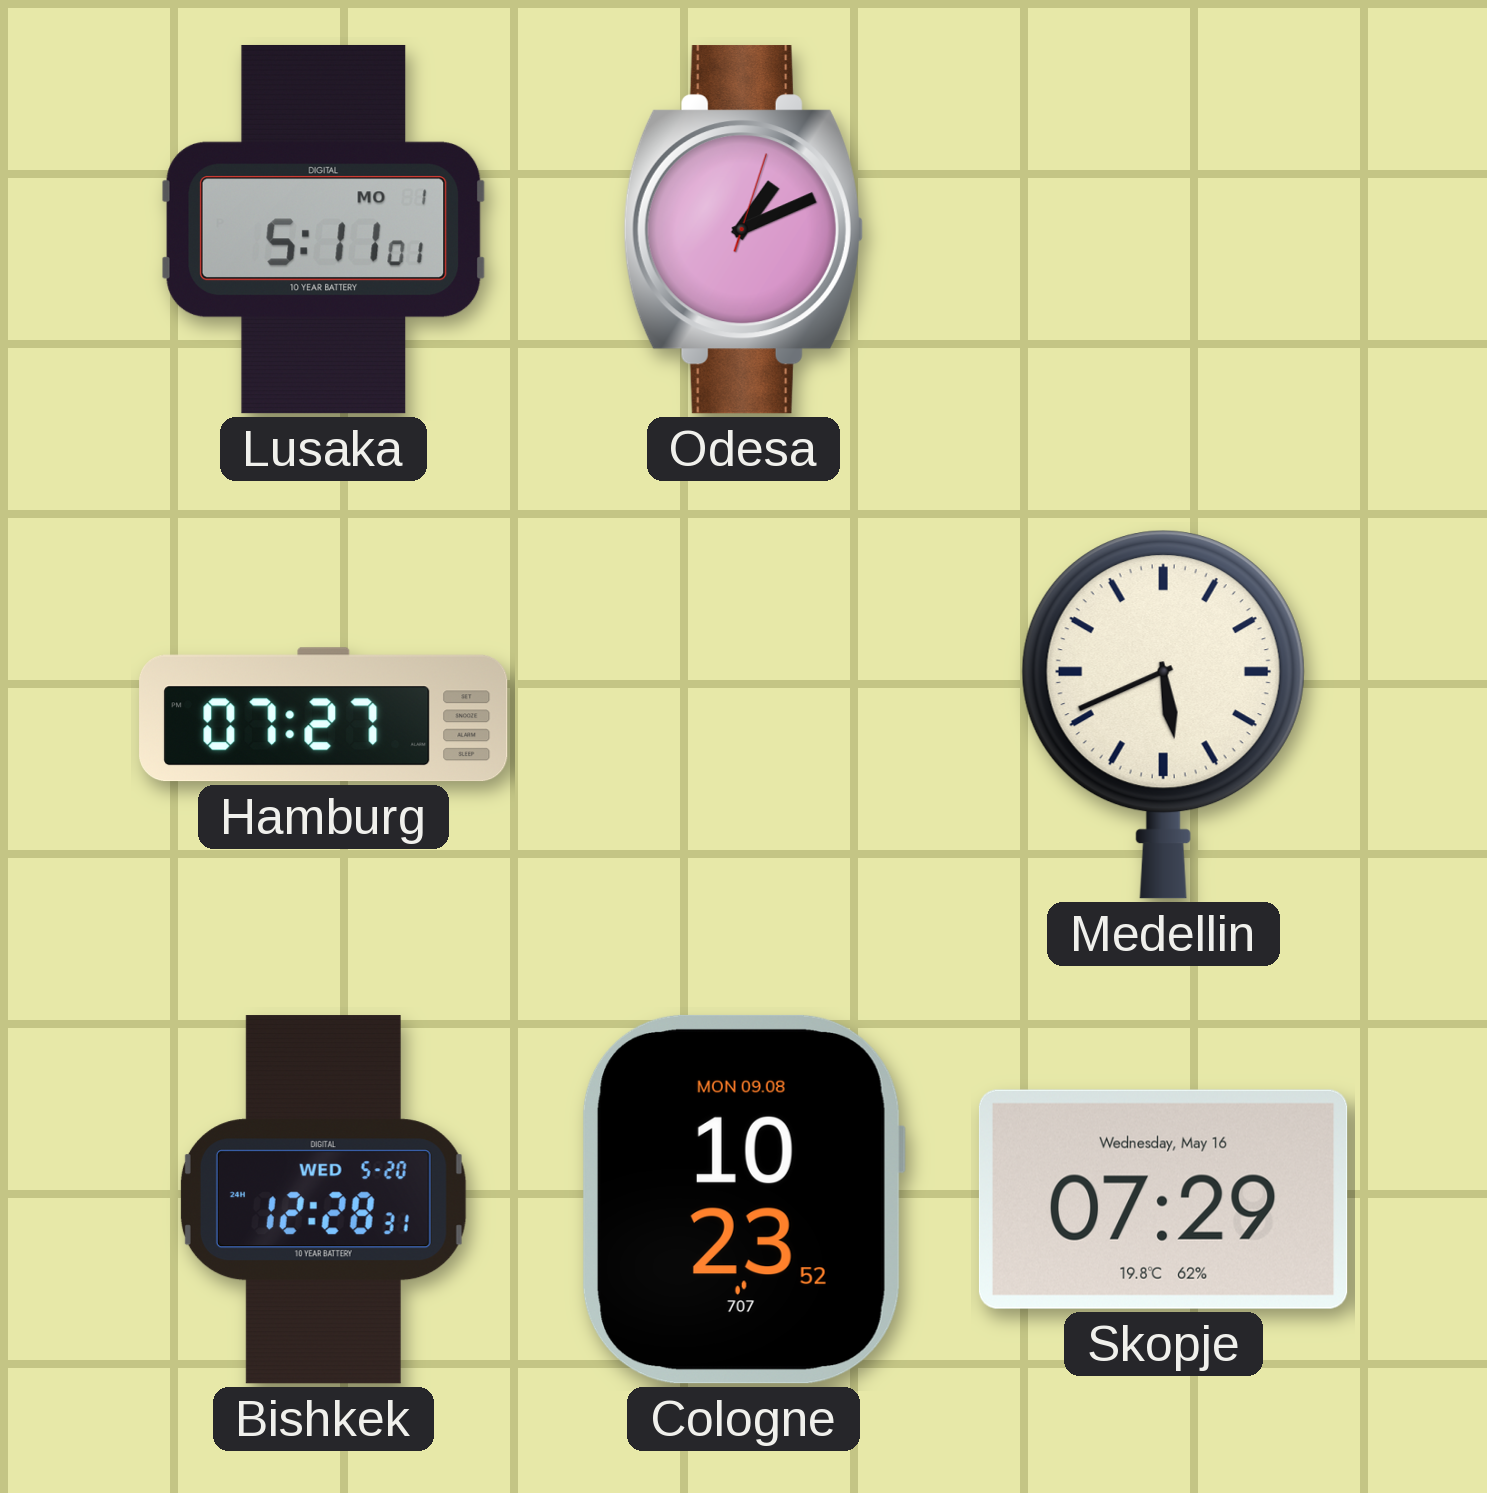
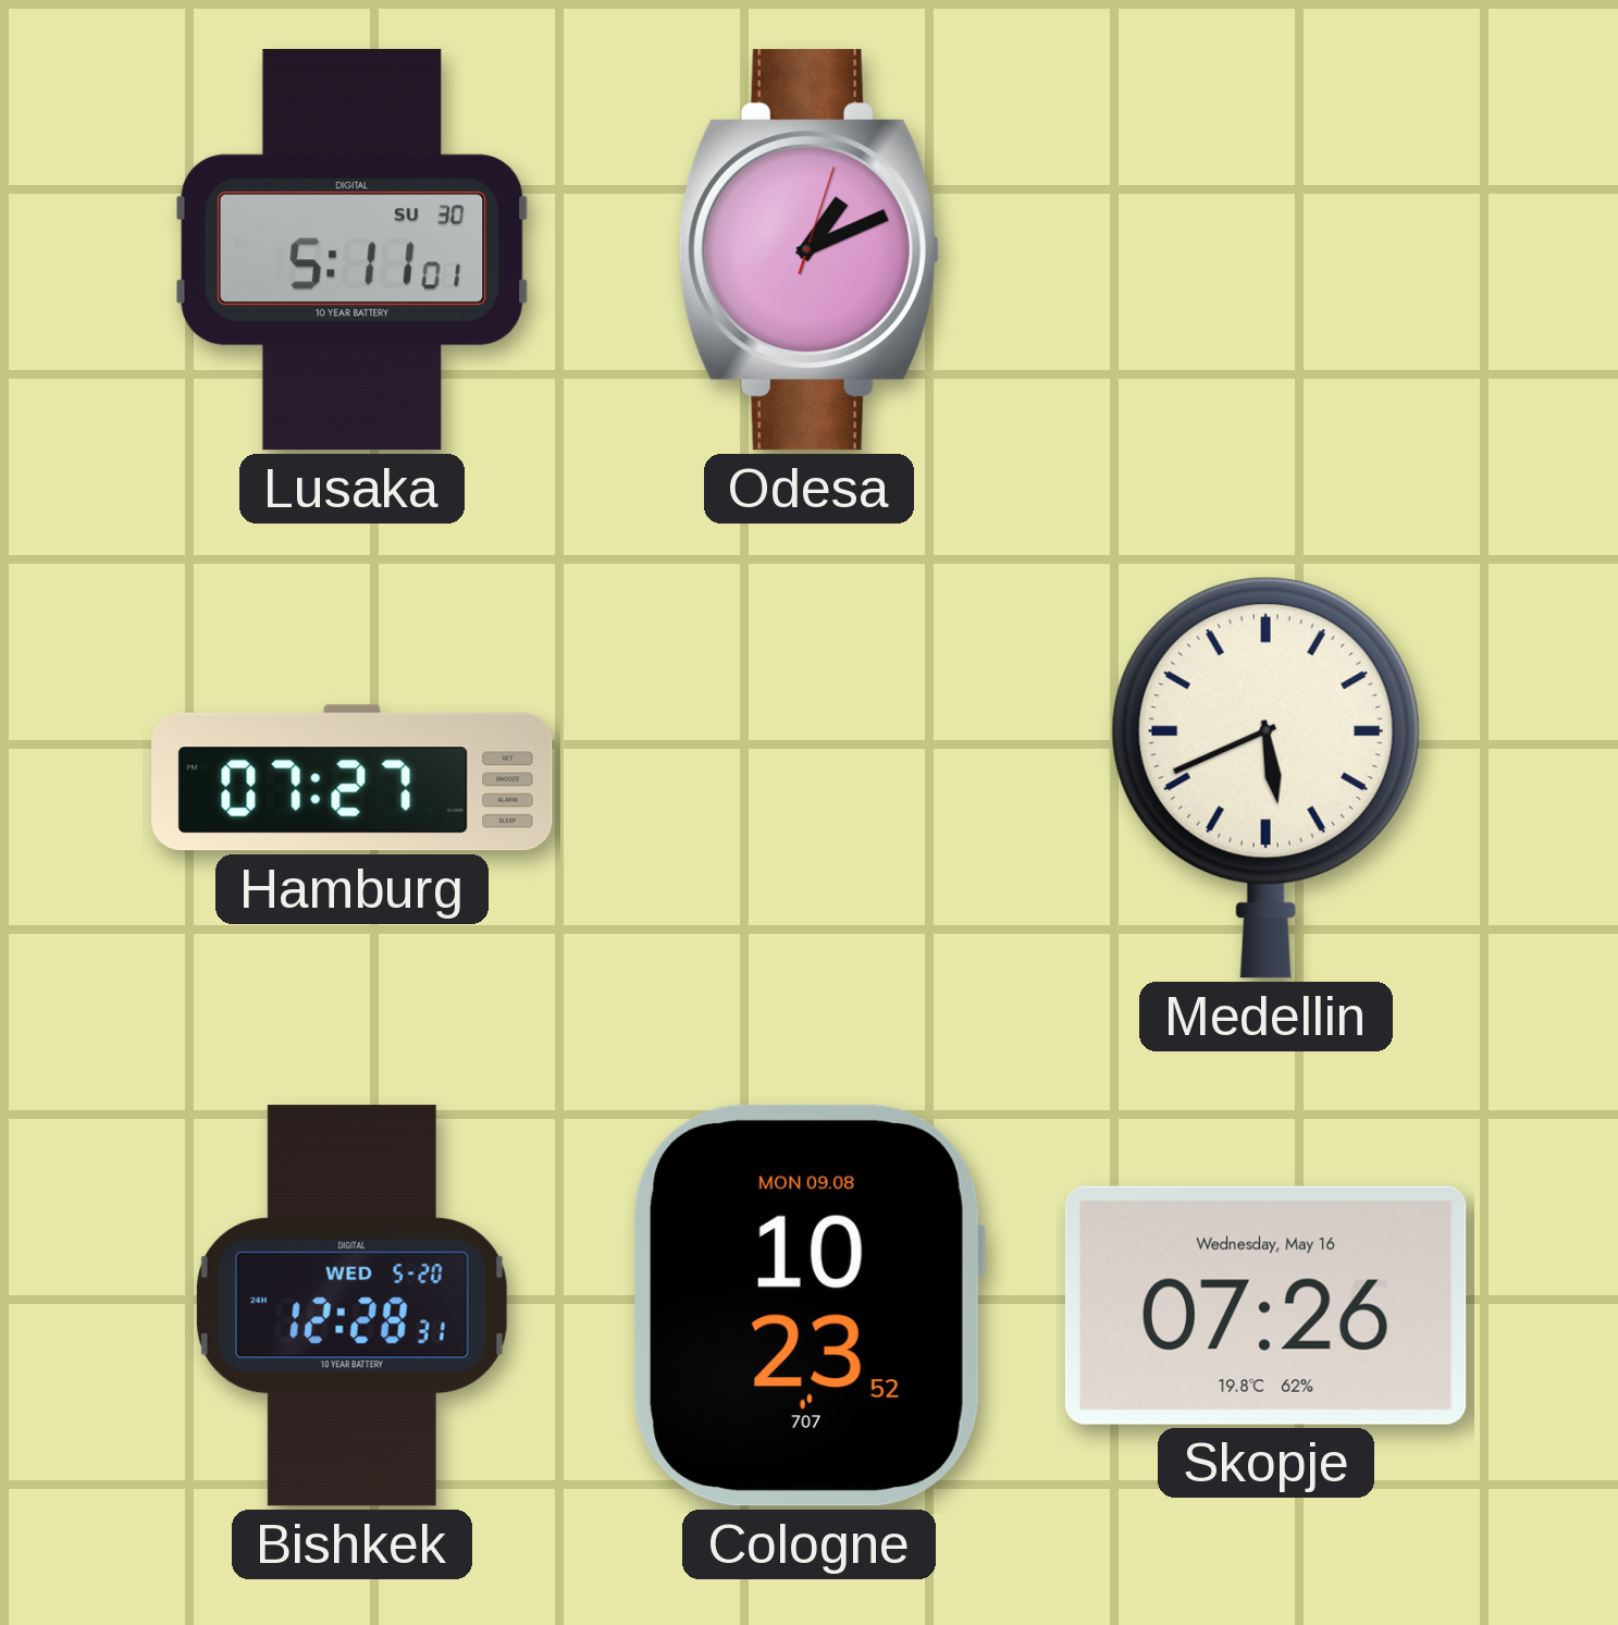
Lusaka date: MO 1 -> SU 30 (353, 249)
Skopje: 07:29 -> 07:26 (1265, 1305)
